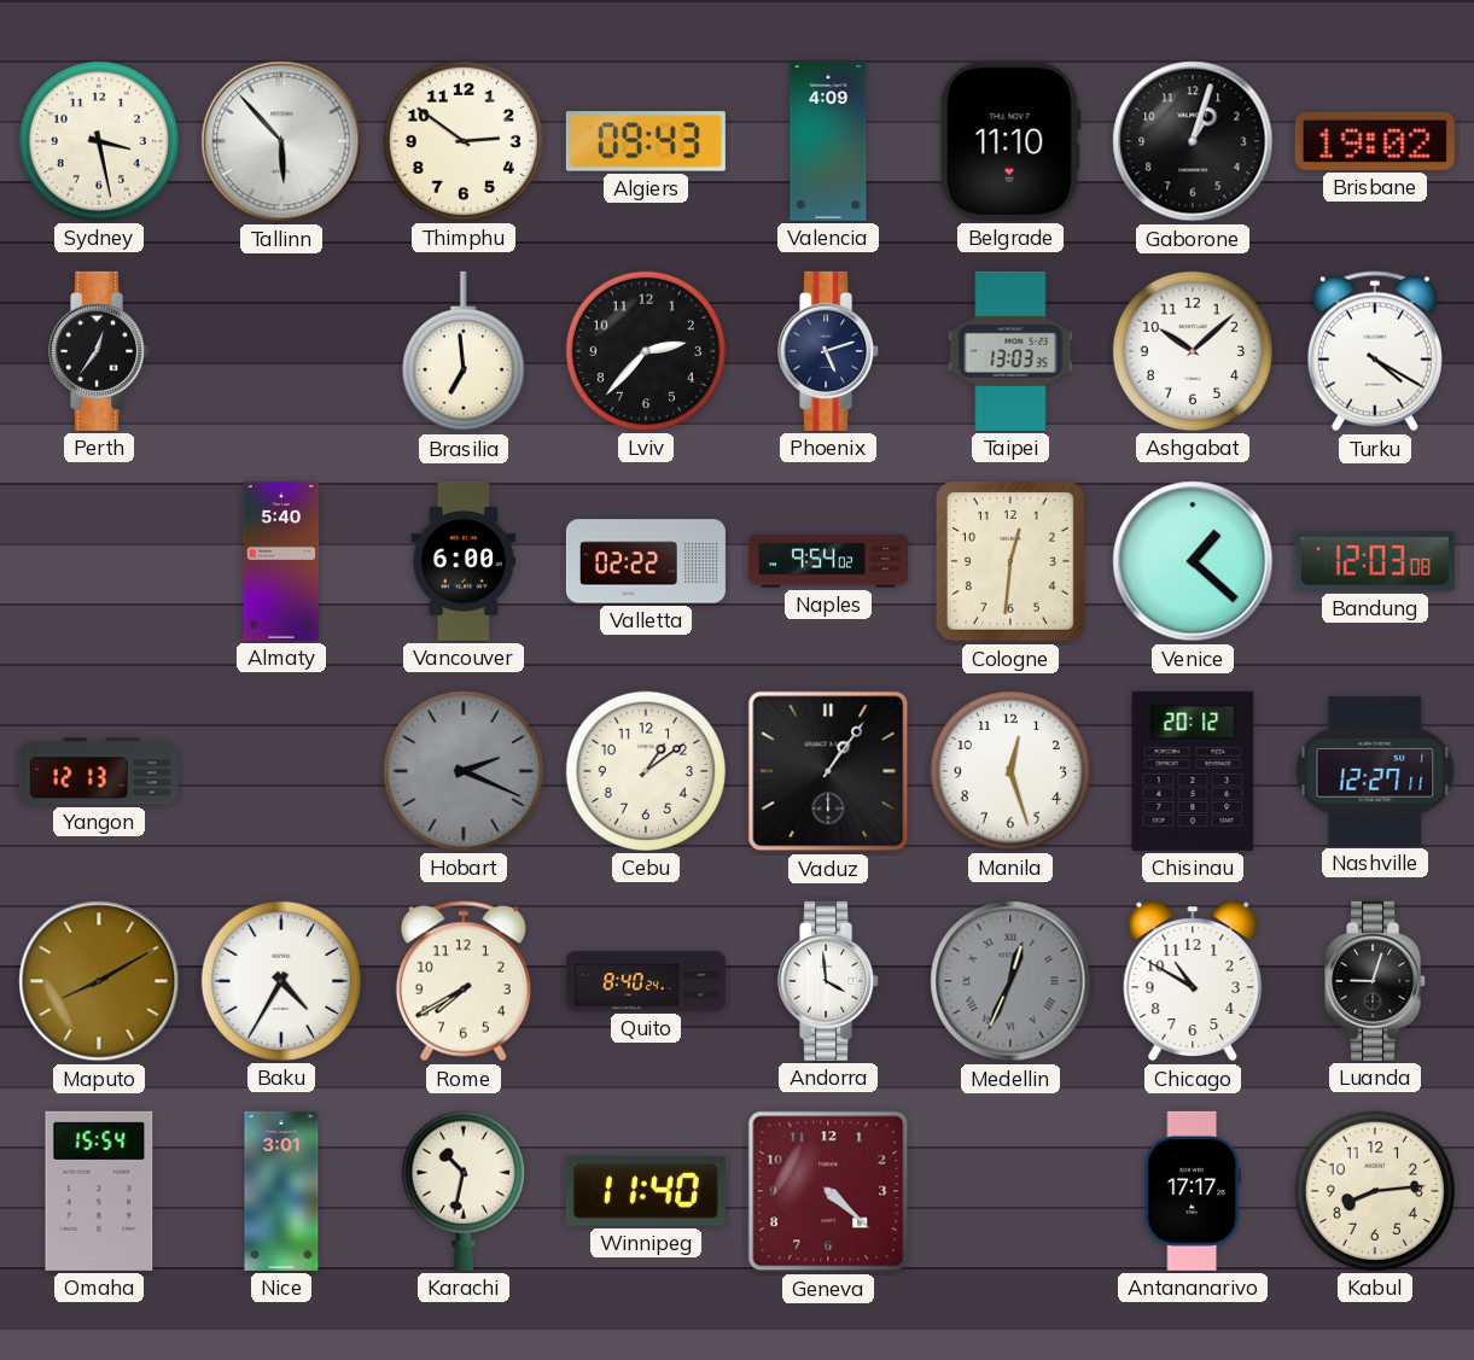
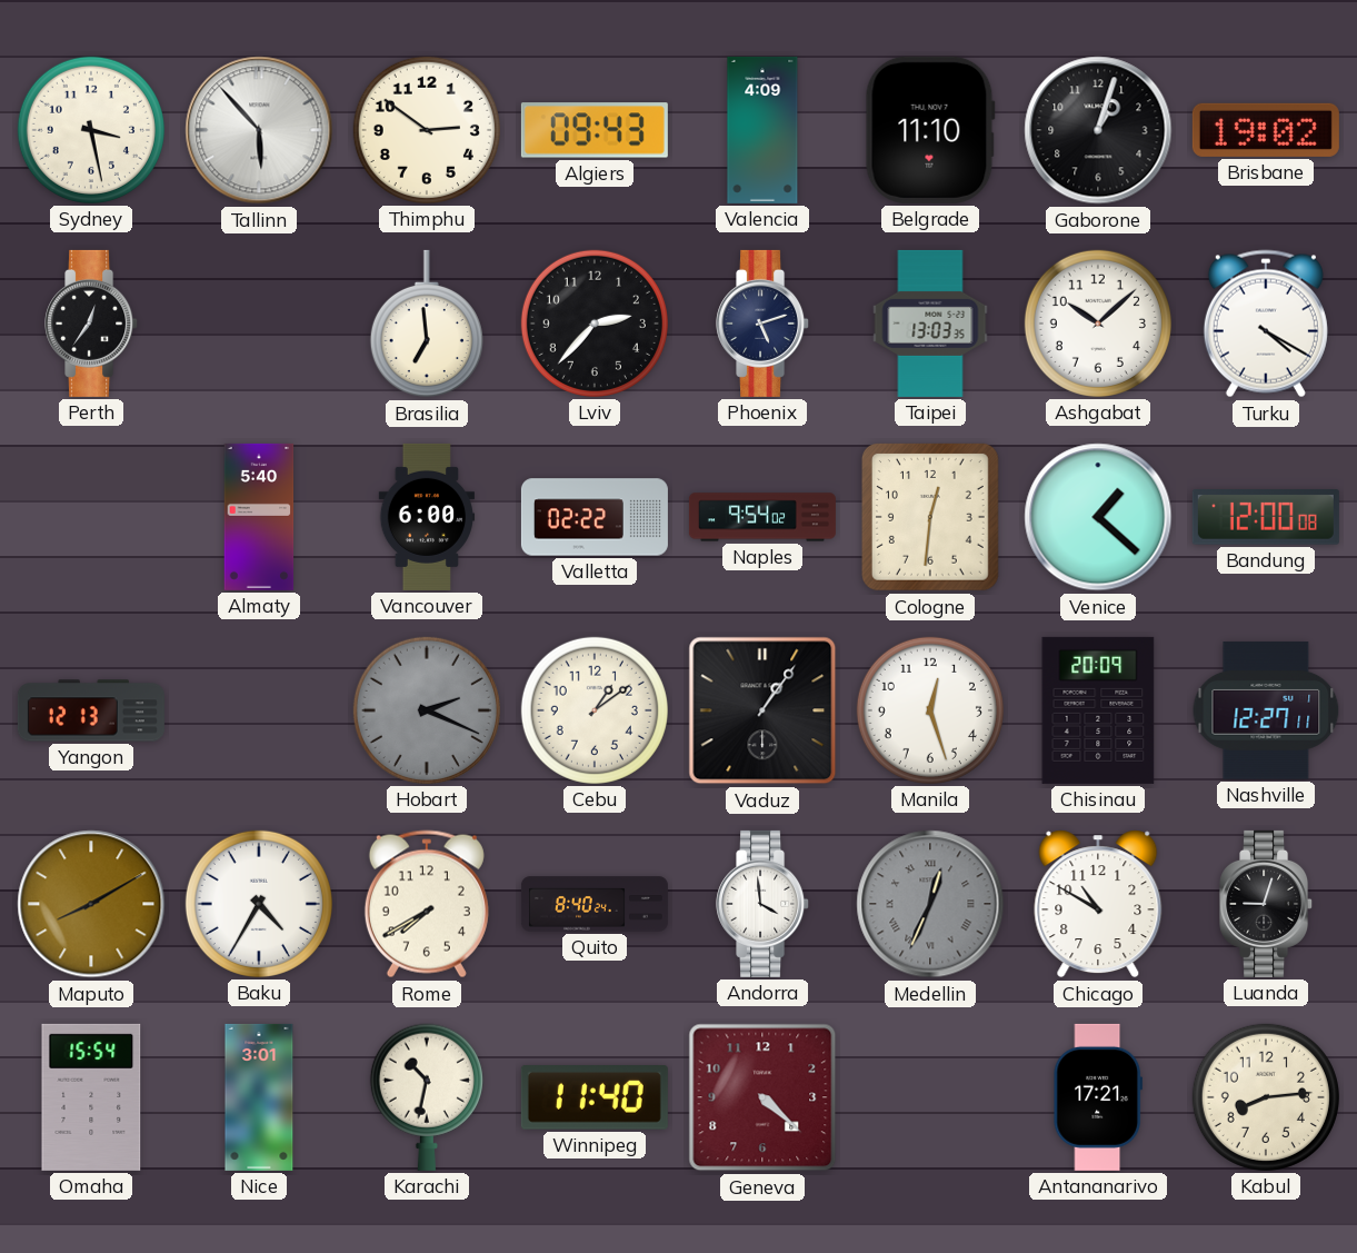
Bandung: 12:03 -> 12:00 (1266, 517)
Chisinau: 20:12 -> 20:09 (1098, 710)
Antananarivo: 17:17 -> 17:21 (1097, 1097)
